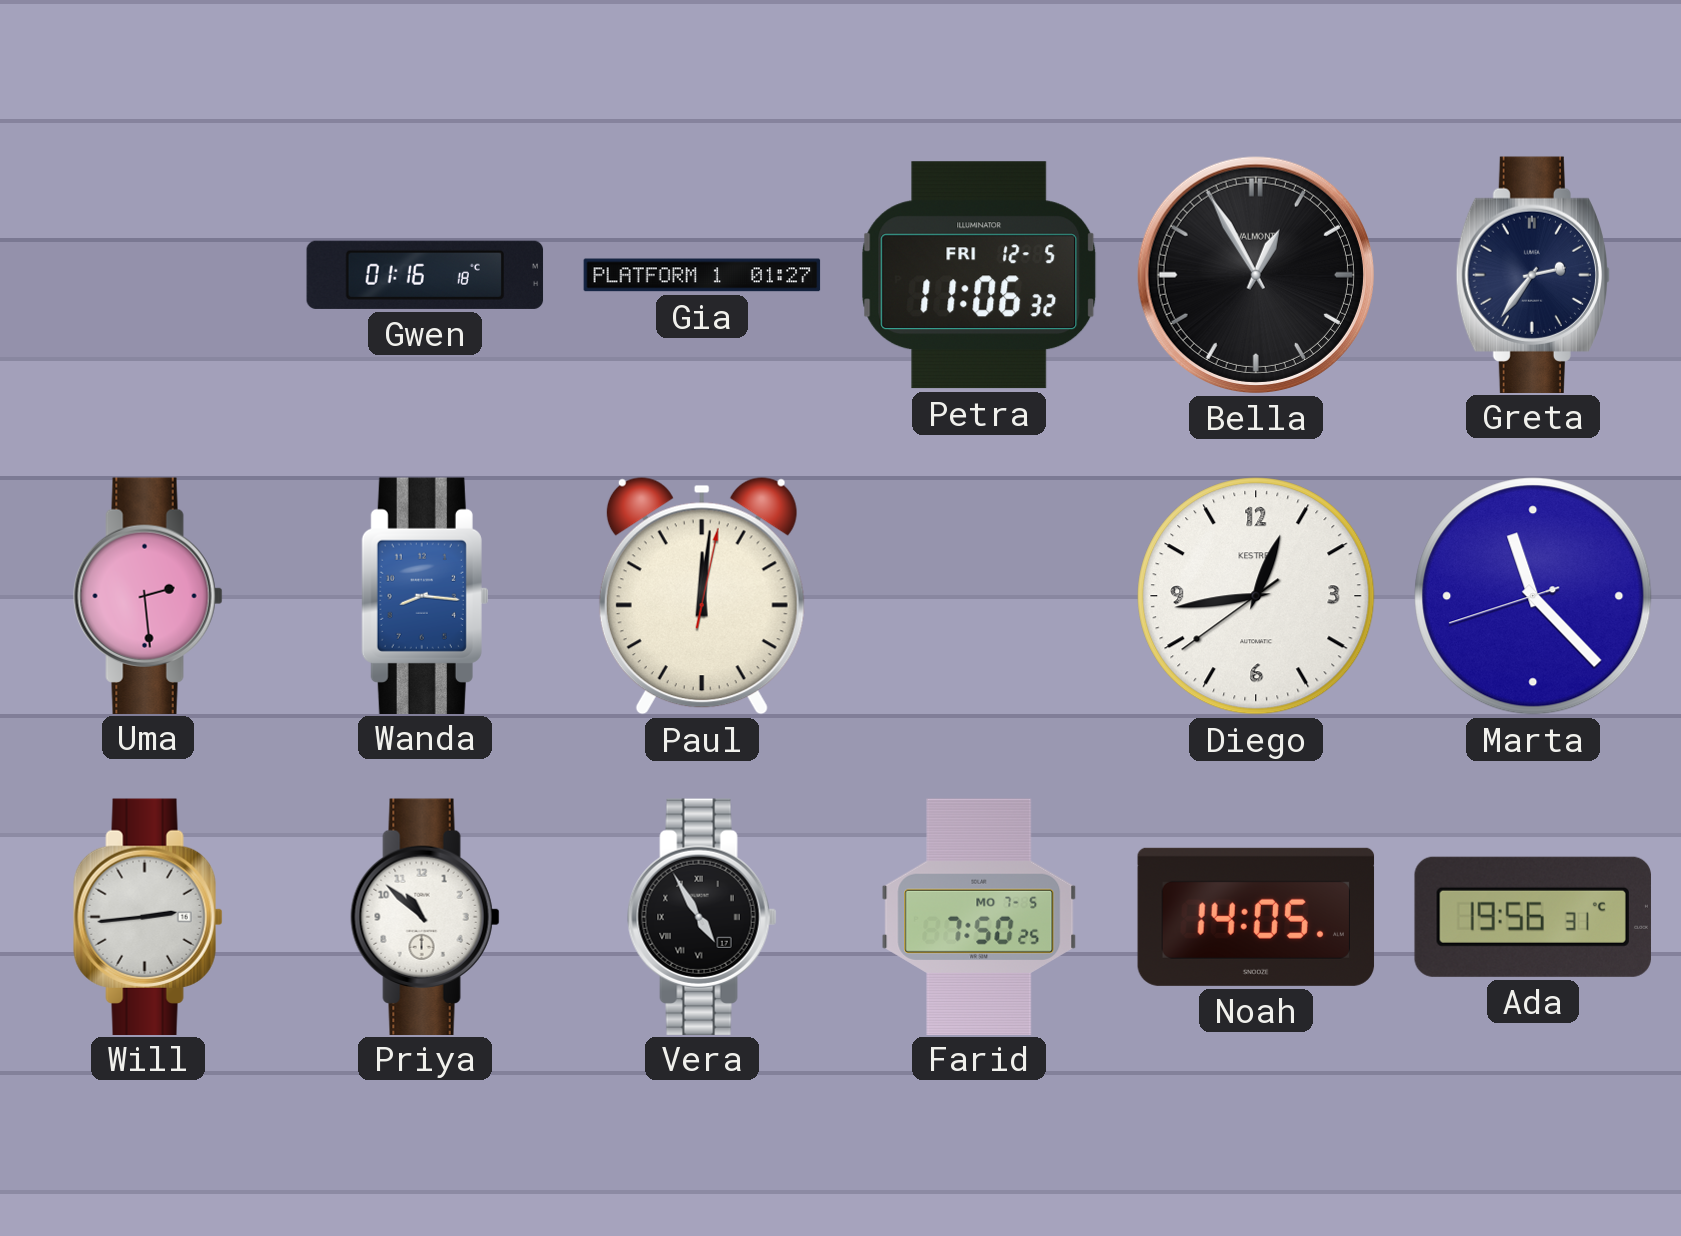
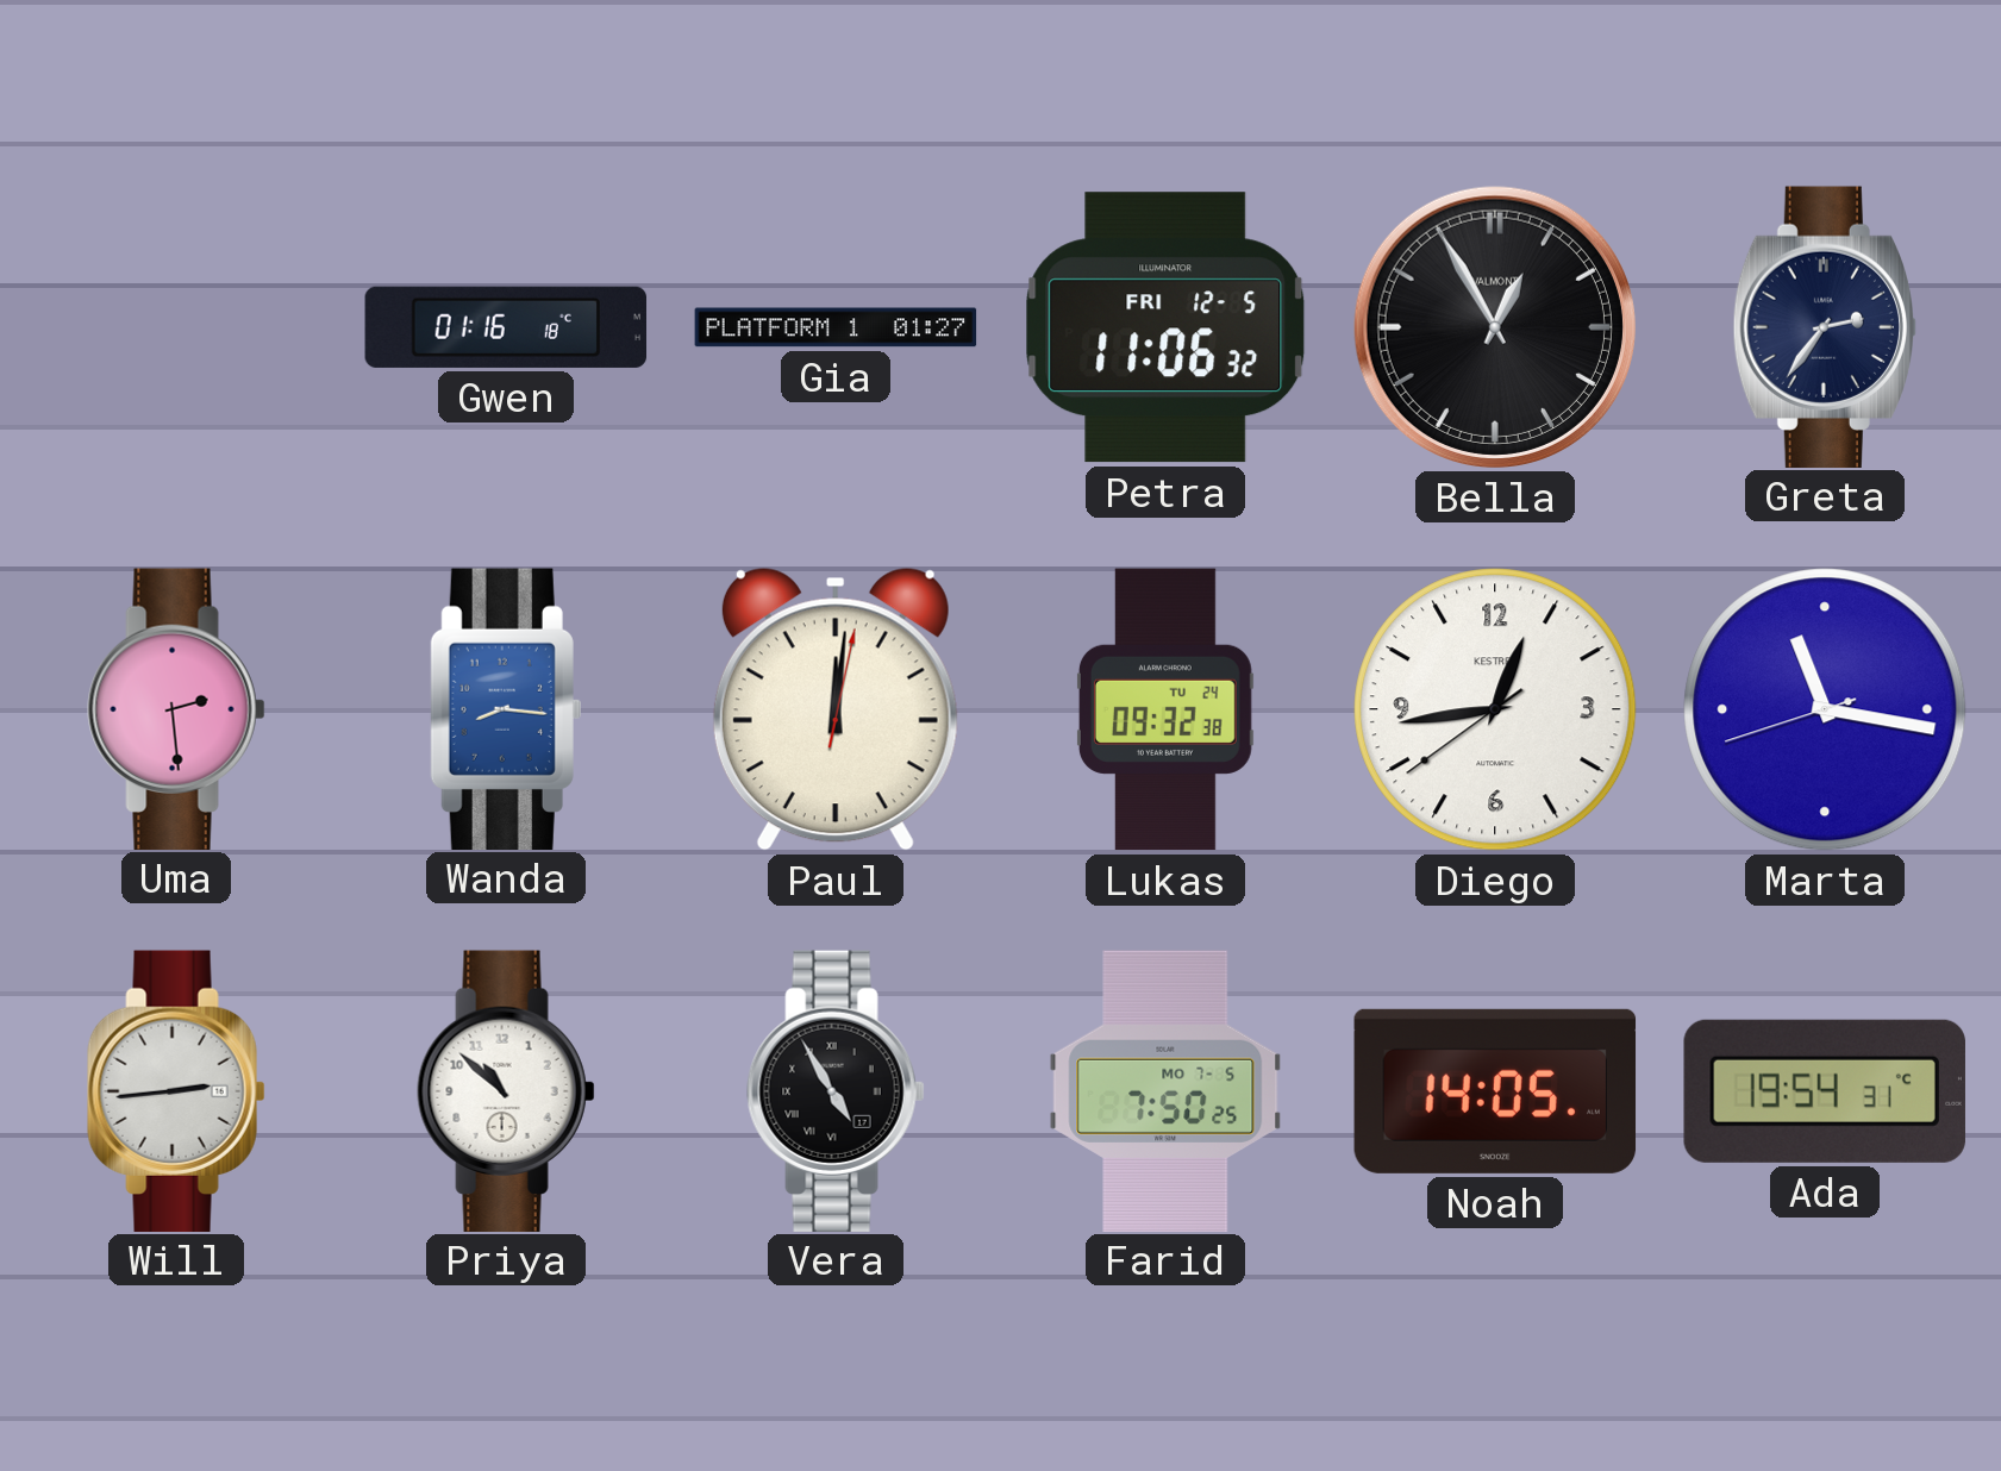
Lukas: none -> 09:32 (1165, 709)
Marta: 11:22 -> 11:16 (1825, 709)
Ada: 19:56 -> 19:54 (1825, 1091)
